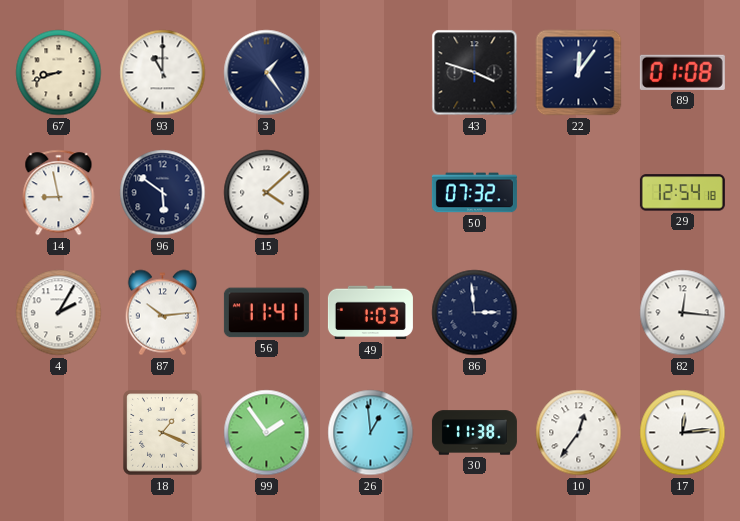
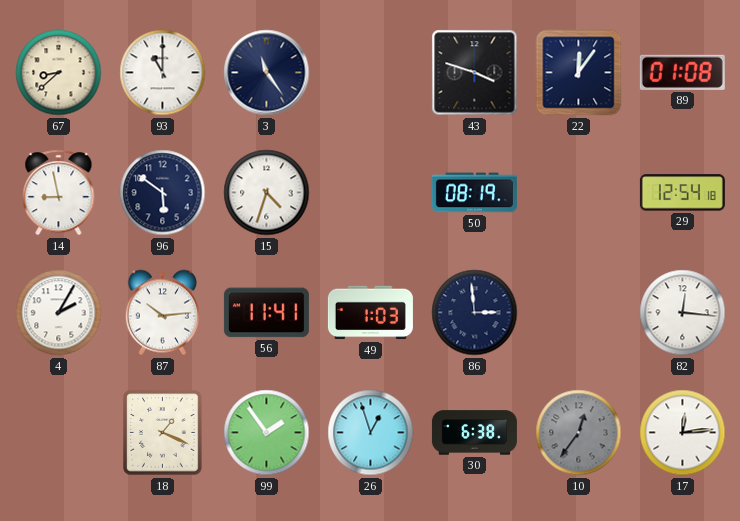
67: 8:42 -> 8:38 (59, 73)
3: 1:24 -> 11:24 (267, 73)
15: 4:08 -> 4:33 (267, 193)
50: 07:32 -> 08:19 (474, 193)
26: 12:59 -> 12:57 (371, 433)
30: 11:38 -> 6:38 (474, 433)
10 dial: white -> grey (579, 433)
